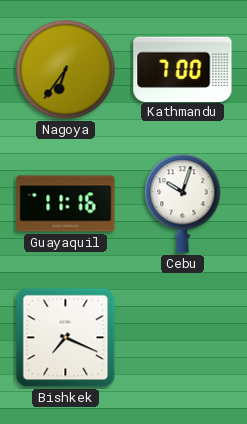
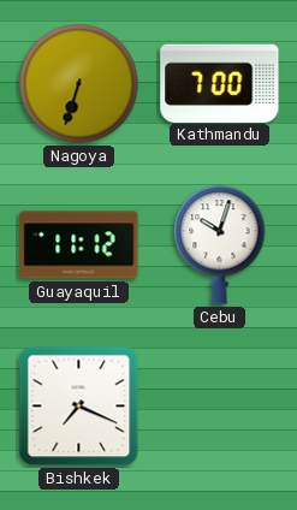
Nagoya: 6:36 -> 6:33 (79, 84)
Guayaquil: 11:16 -> 11:12 (79, 245)
